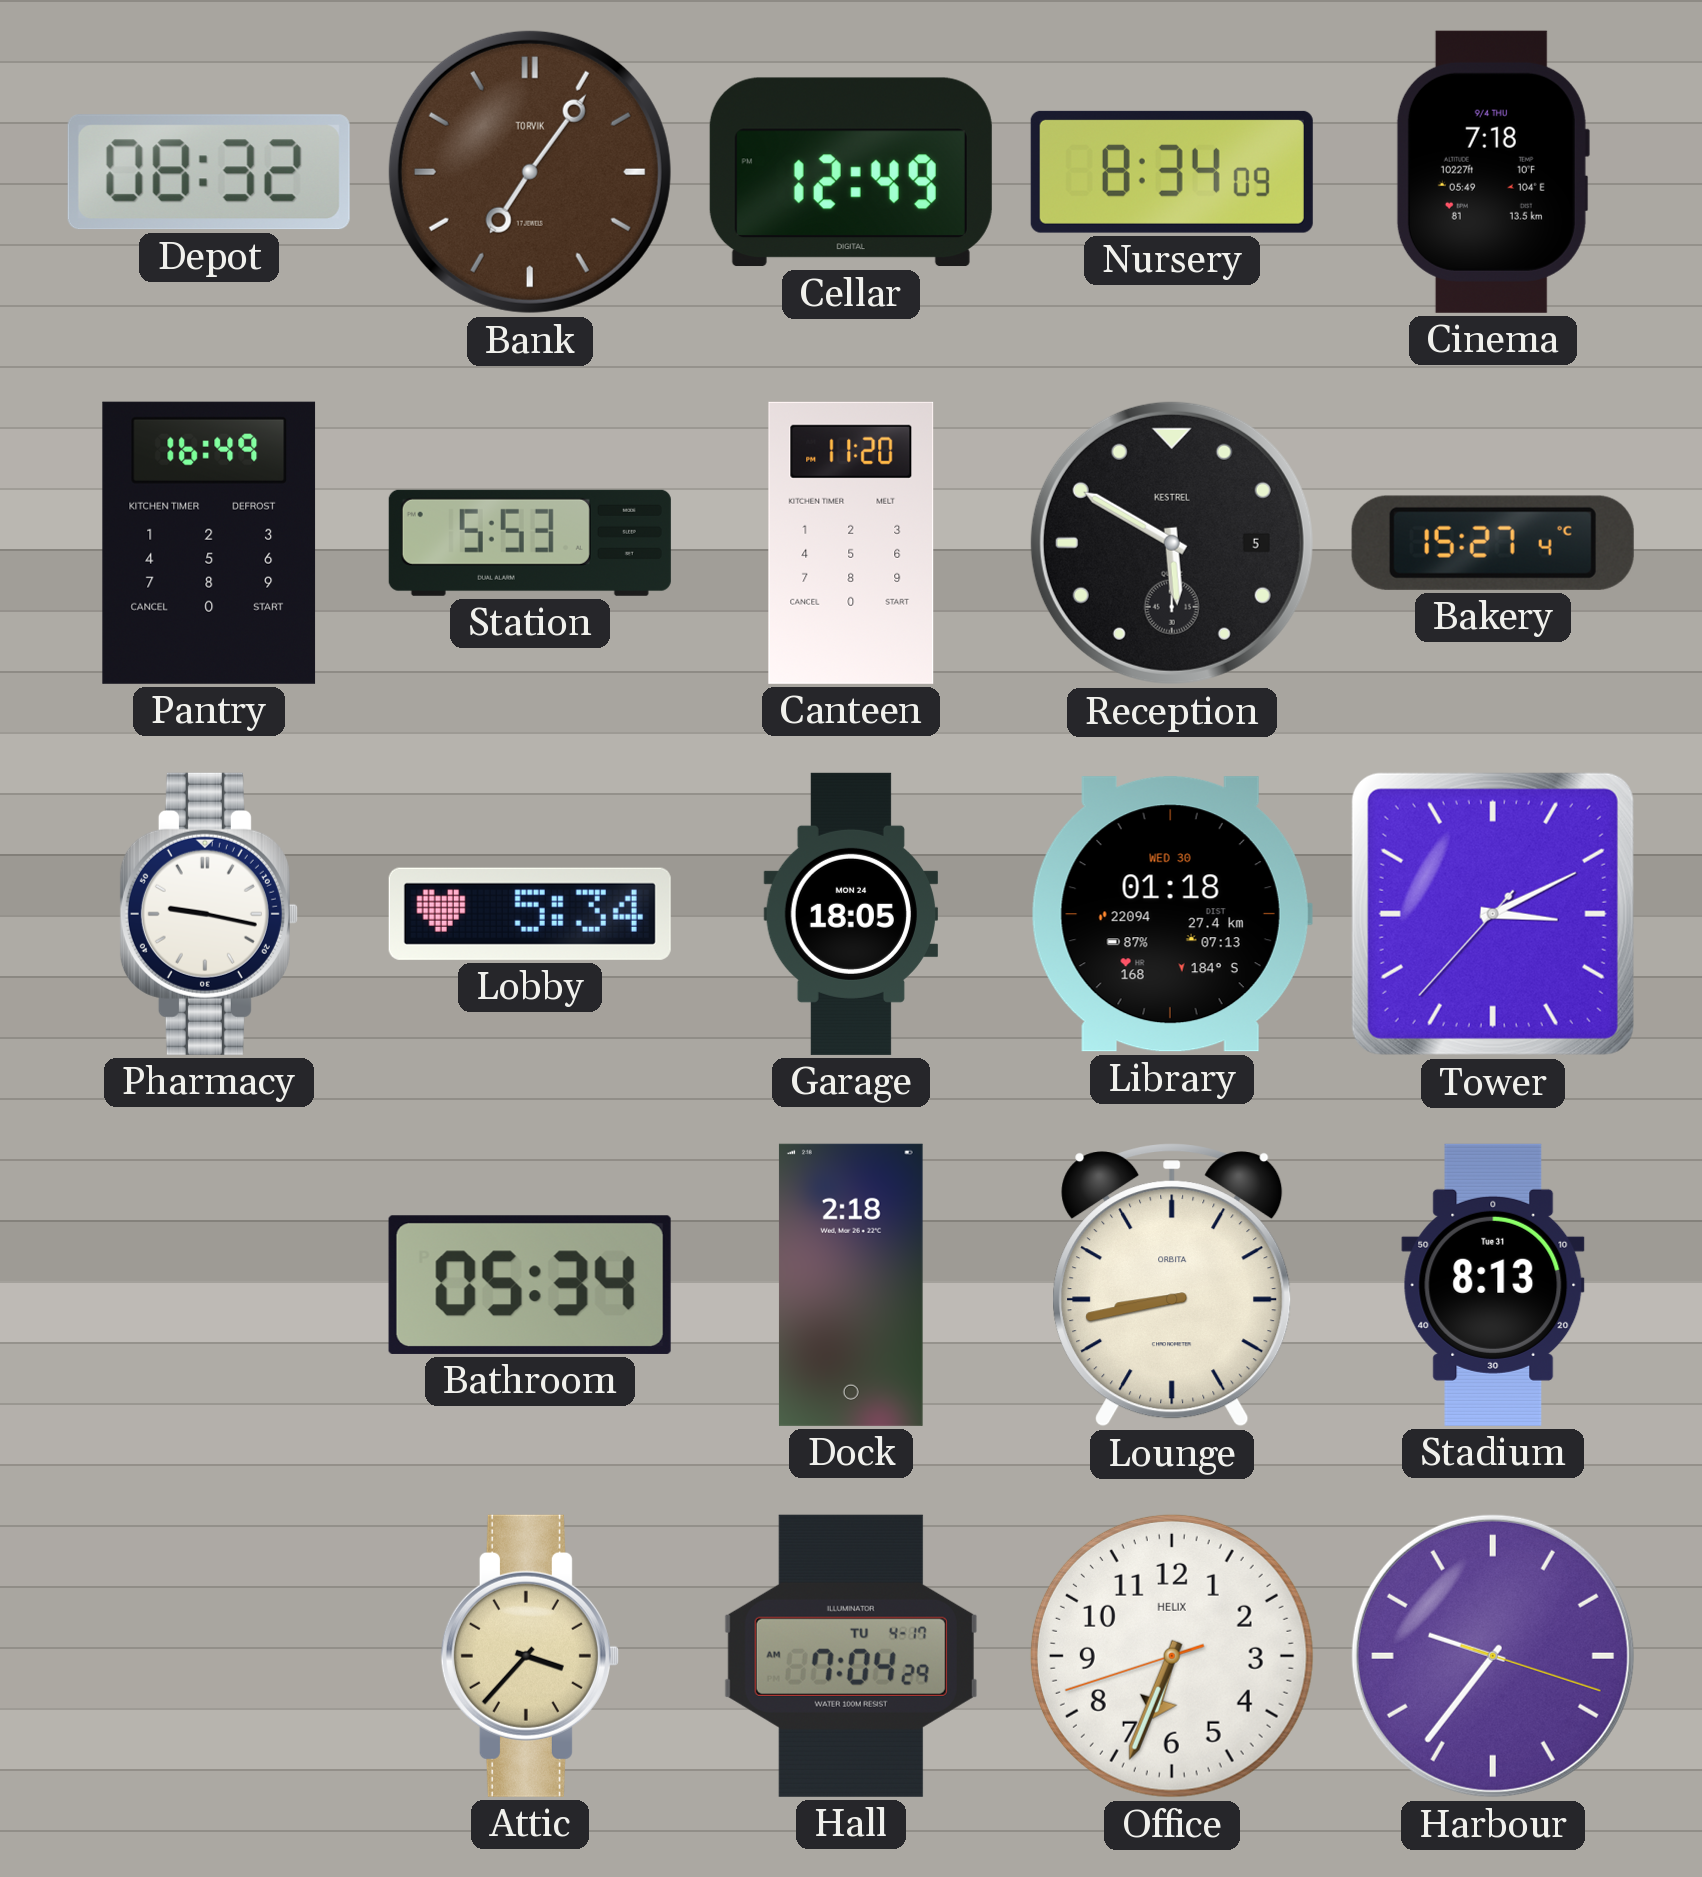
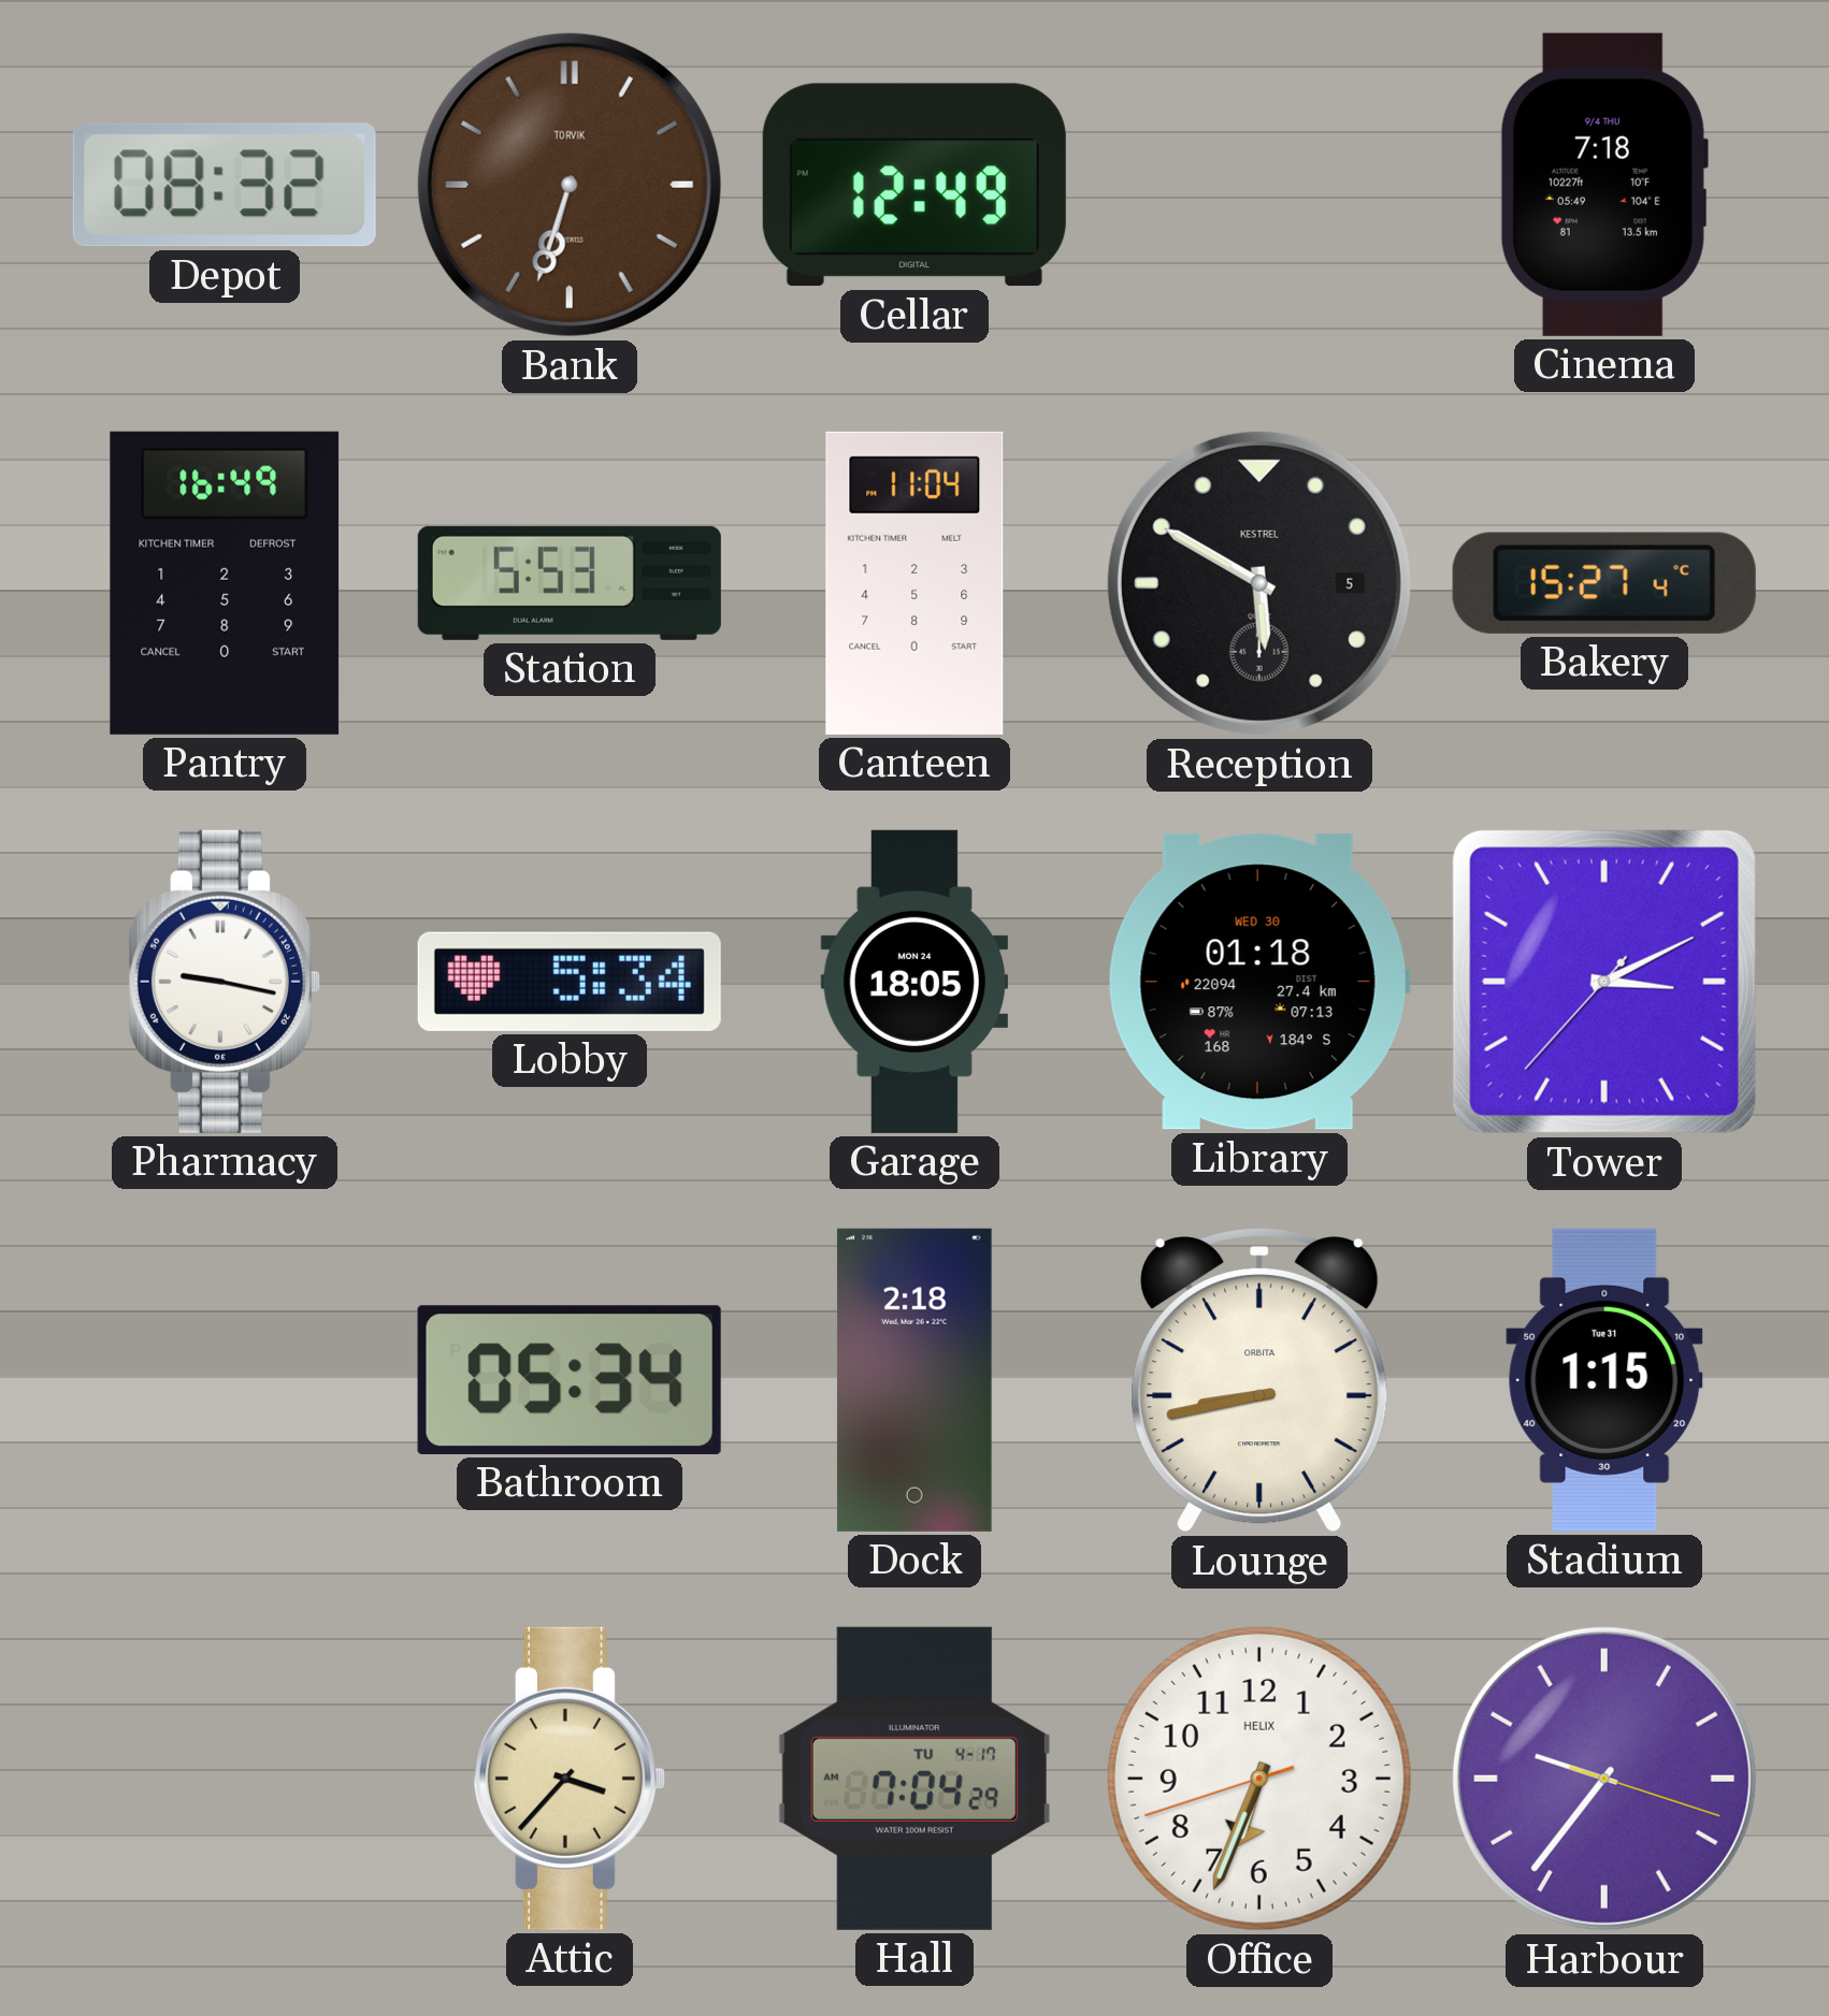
Bank: 7:06 -> 6:33 (570, 185)
Nursery: 8:34 -> none (1172, 172)
Canteen: 11:20 -> 11:04 (914, 583)
Stadium: 8:13 -> 1:15 (1604, 1380)
